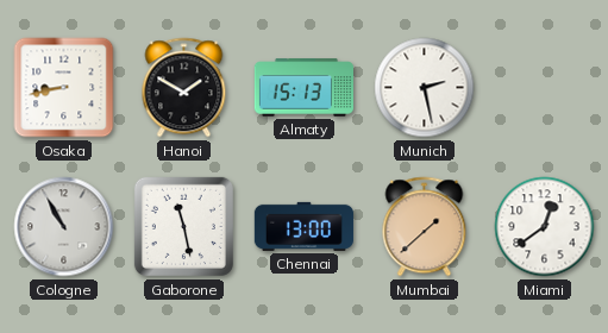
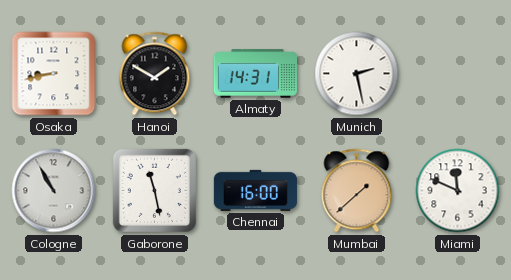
Almaty: 15:13 -> 14:31 (255, 74)
Chennai: 13:00 -> 16:00 (255, 190)
Miami: 12:39 -> 11:49 (458, 191)
